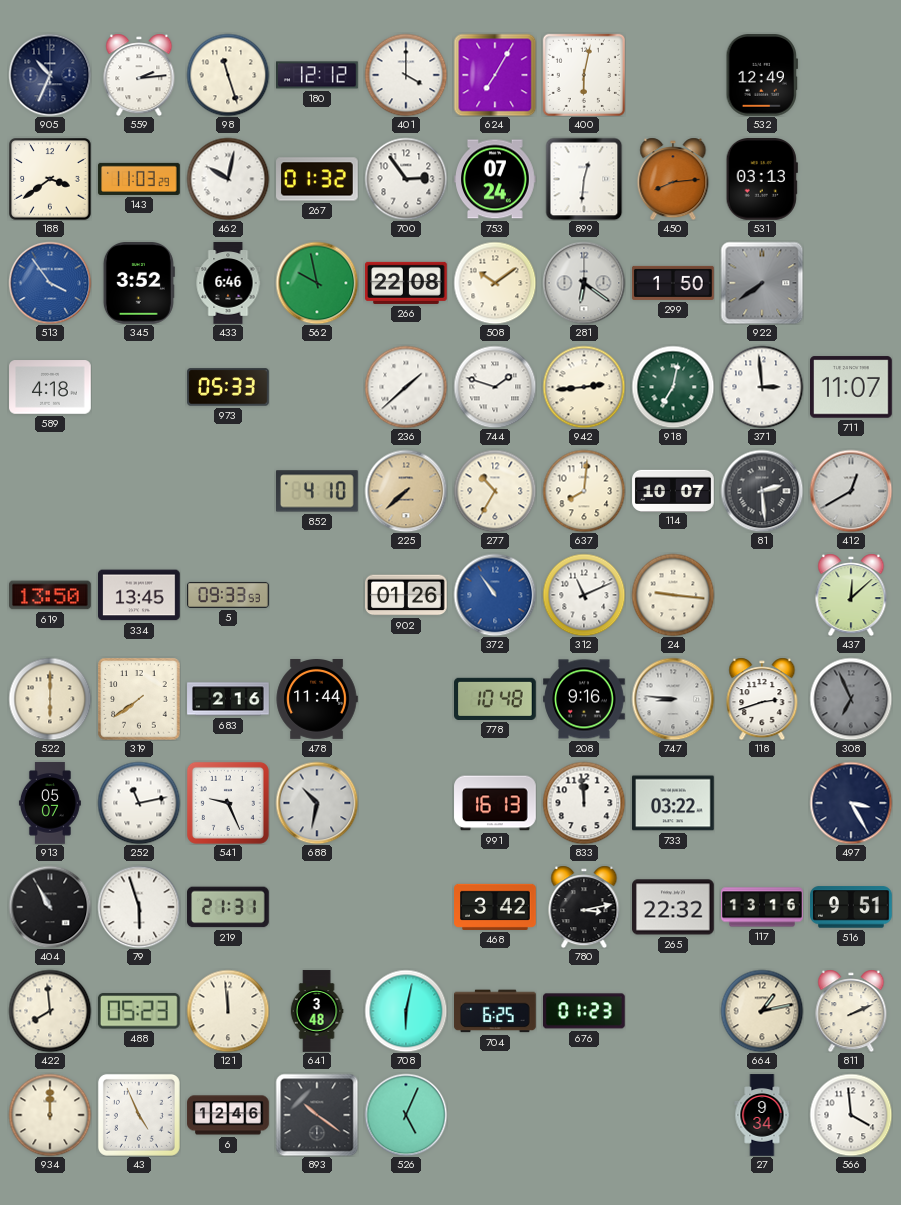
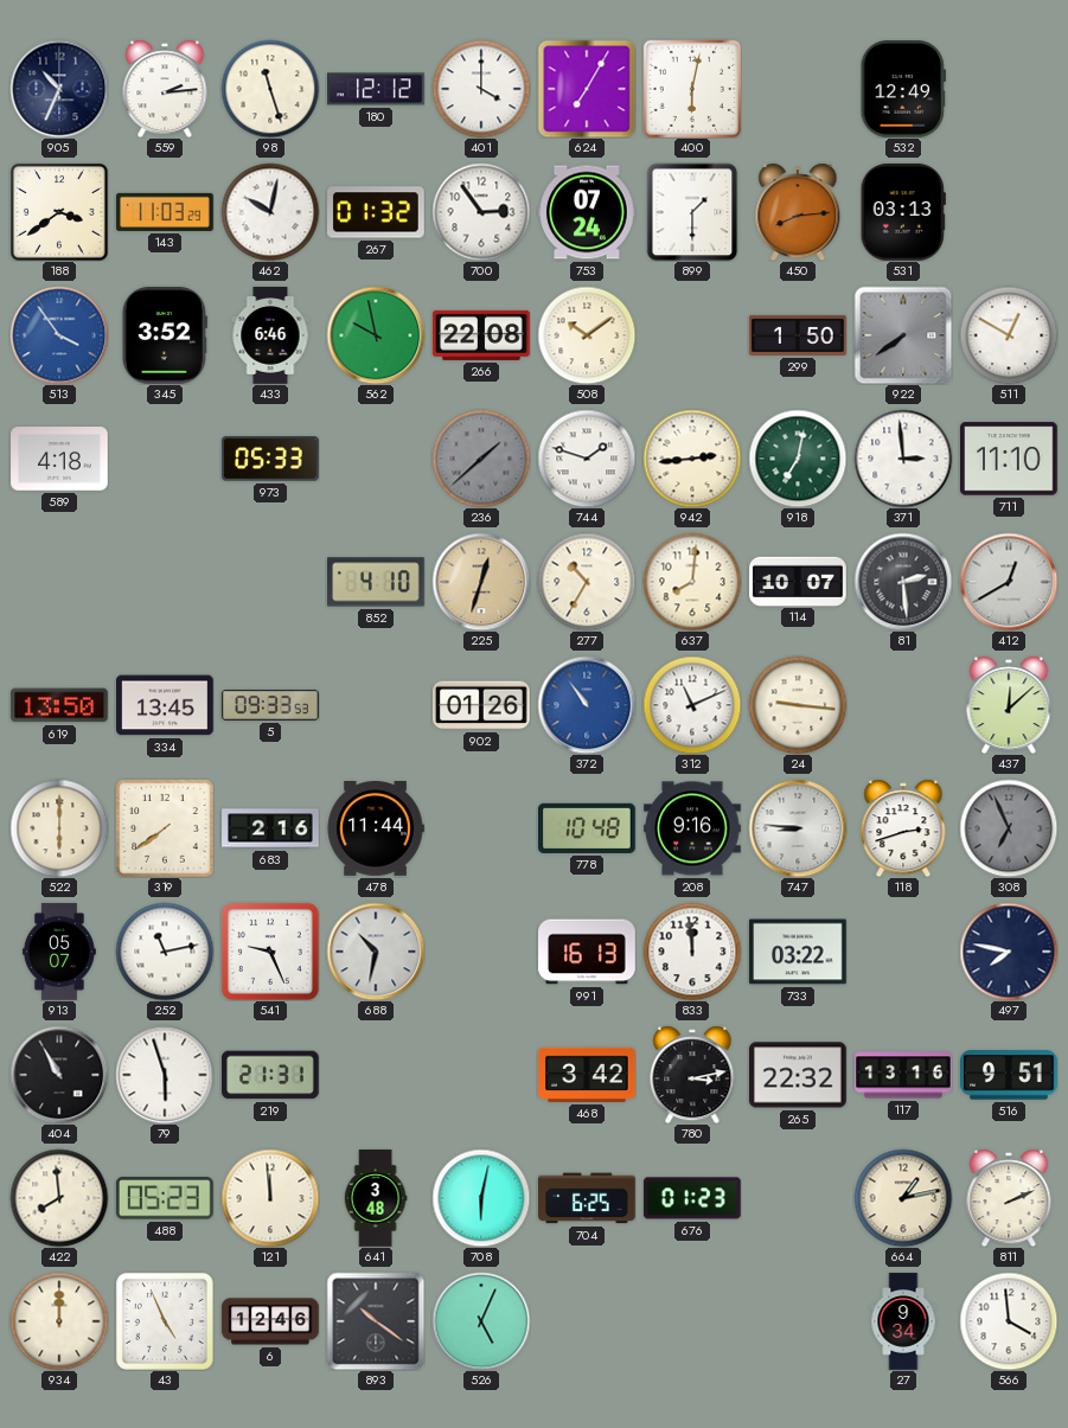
899: 12:31 -> 1:30 (692, 212)
281: 6:21 -> none (584, 283)
511: none -> 12:50 (1009, 335)
236 dial: white -> grey (481, 459)
711: 11:07 -> 11:10 (1010, 459)
225: 7:38 -> 12:33 (481, 582)
497: 3:25 -> 7:47 (1009, 952)
